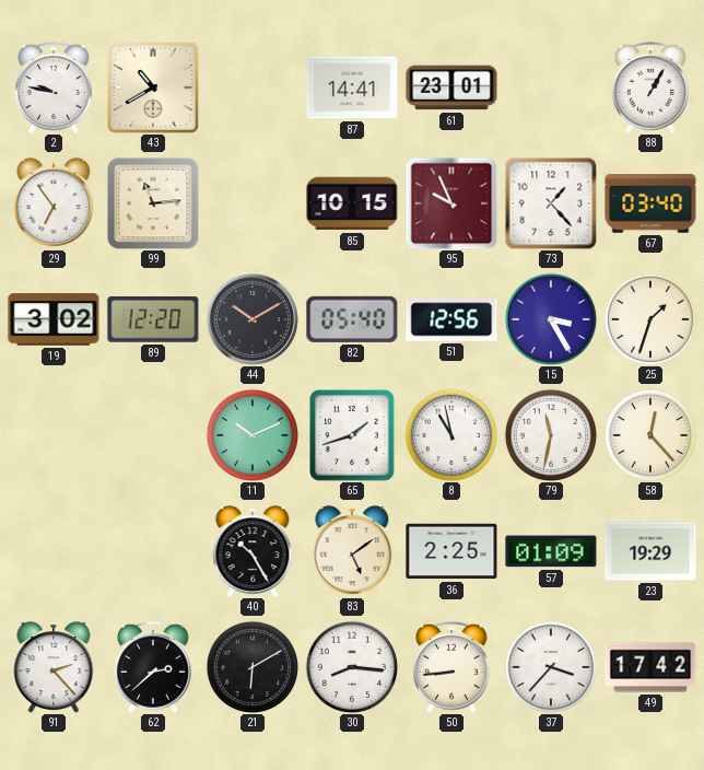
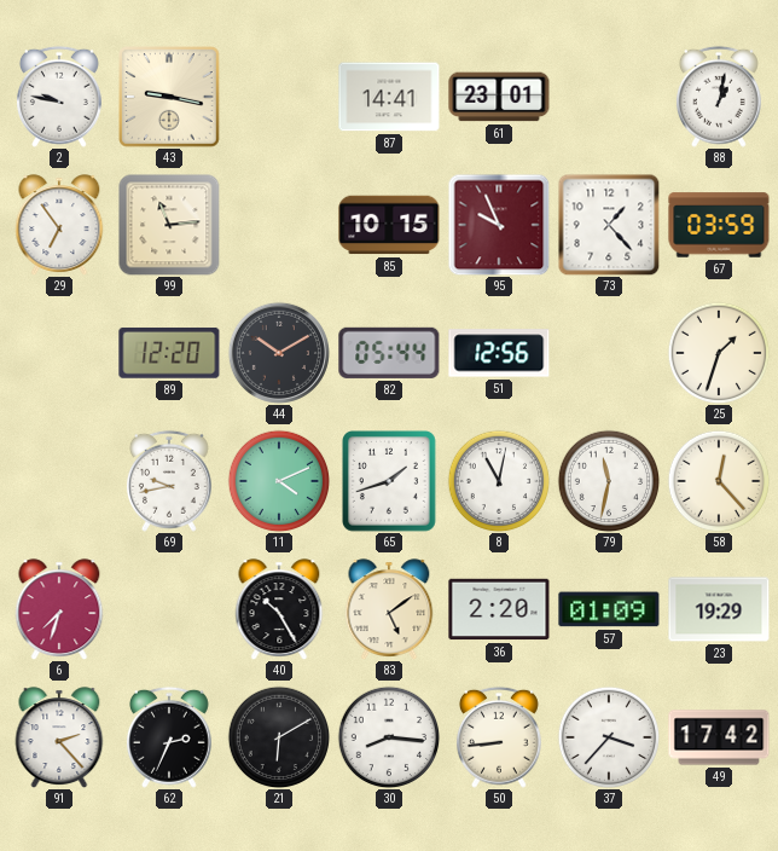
43: 10:40 -> 9:17 (170, 98)
88: 1:05 -> 1:02 (719, 97)
67: 03:40 -> 03:59 (719, 225)
19: 3:02 -> none (54, 319)
82: 05:40 -> 05:44 (389, 353)
15: 3:25 -> none (551, 319)
69: none -> 9:43 (169, 481)
11: 10:11 -> 4:11 (279, 481)
8: 10:58 -> 11:02 (499, 481)
6: none -> 7:33 (59, 609)
36: 2:25 -> 2:20 (499, 609)
62: 2:38 -> 2:34 (169, 737)
